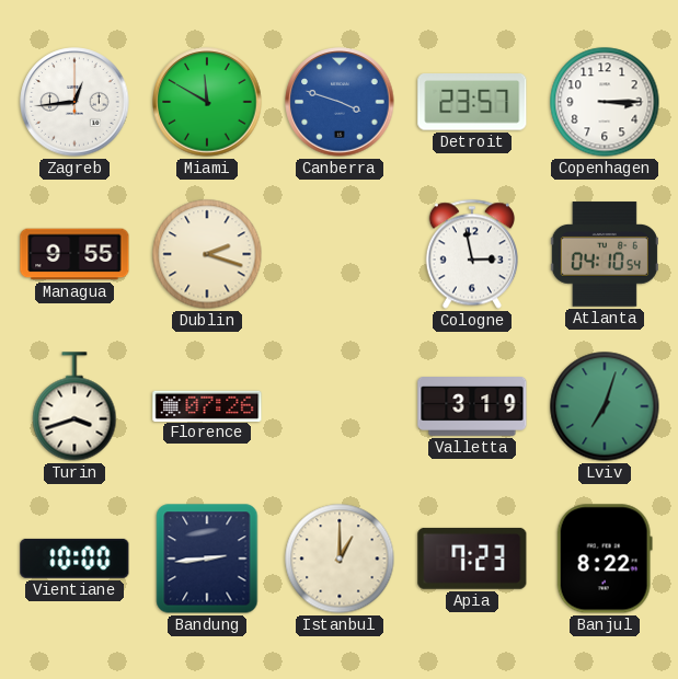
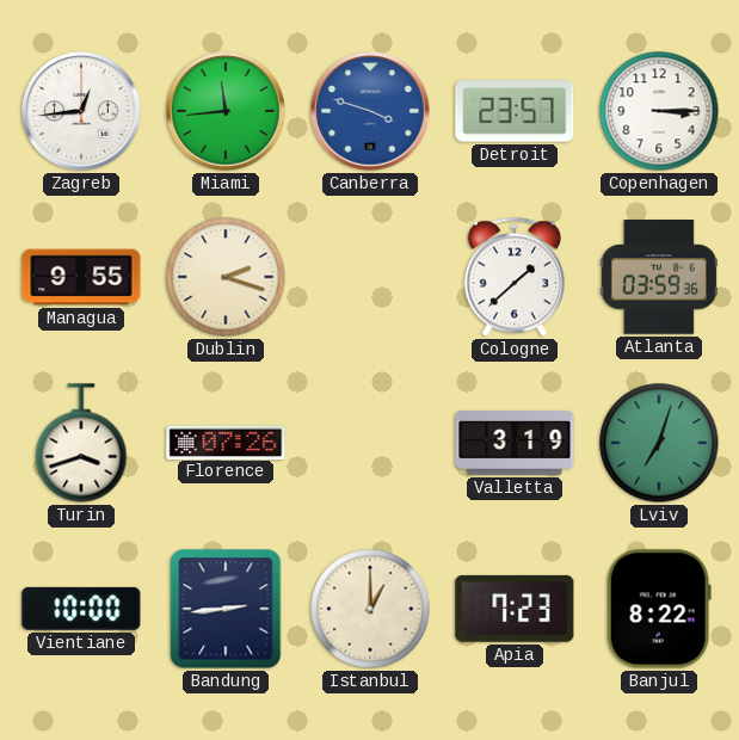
Miami: 11:50 -> 11:44 (226, 111)
Cologne: 2:58 -> 1:38 (515, 277)
Atlanta: 04:10 -> 03:59 (659, 277)
